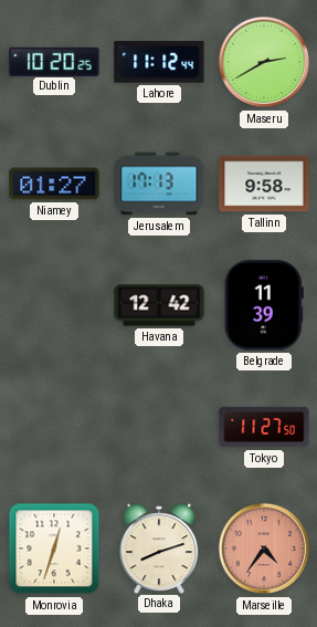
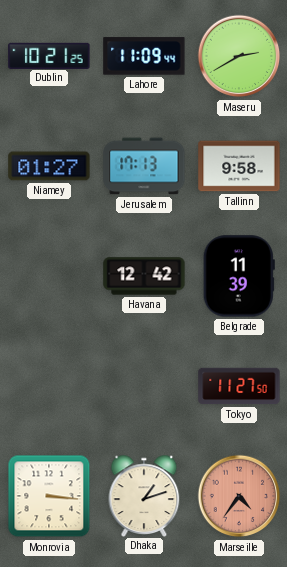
Dublin: 10:20 -> 10:21 (49, 55)
Lahore: 11:12 -> 11:09 (144, 56)
Monrovia: 12:33 -> 3:16 (49, 496)
Dhaka: 8:12 -> 1:12 (144, 495)
